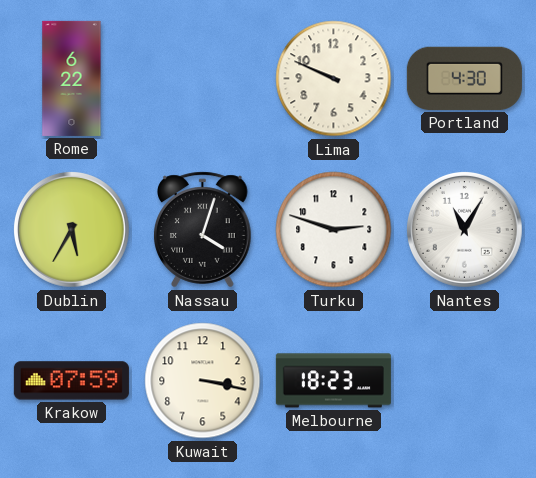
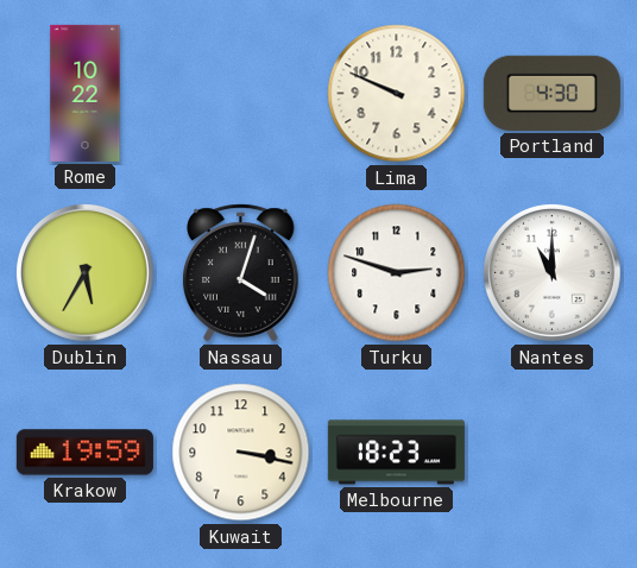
Rome: 6:22 -> 10:22 (86, 93)
Nantes: 11:05 -> 11:00 (551, 272)
Krakow: 07:59 -> 19:59 (84, 453)
